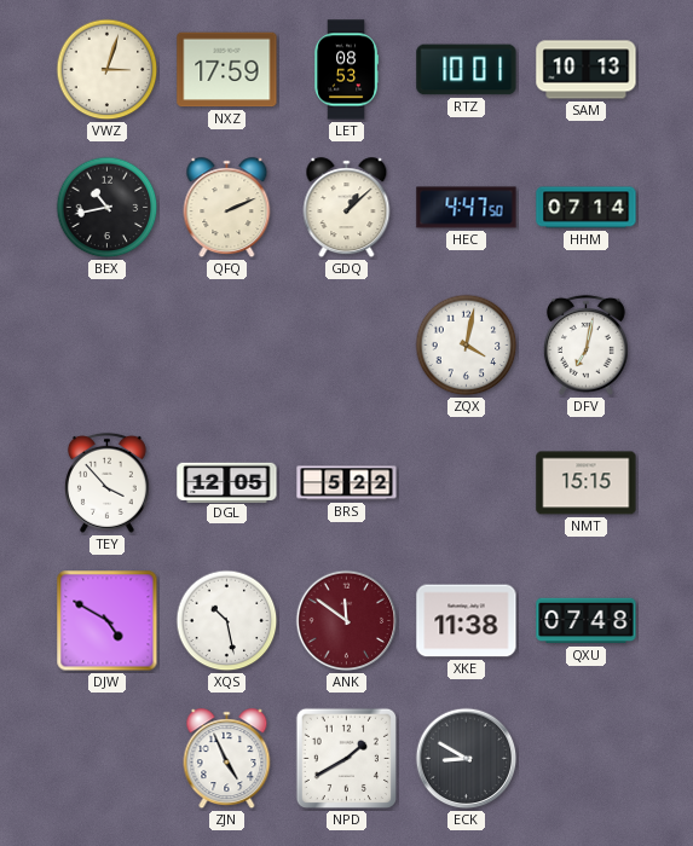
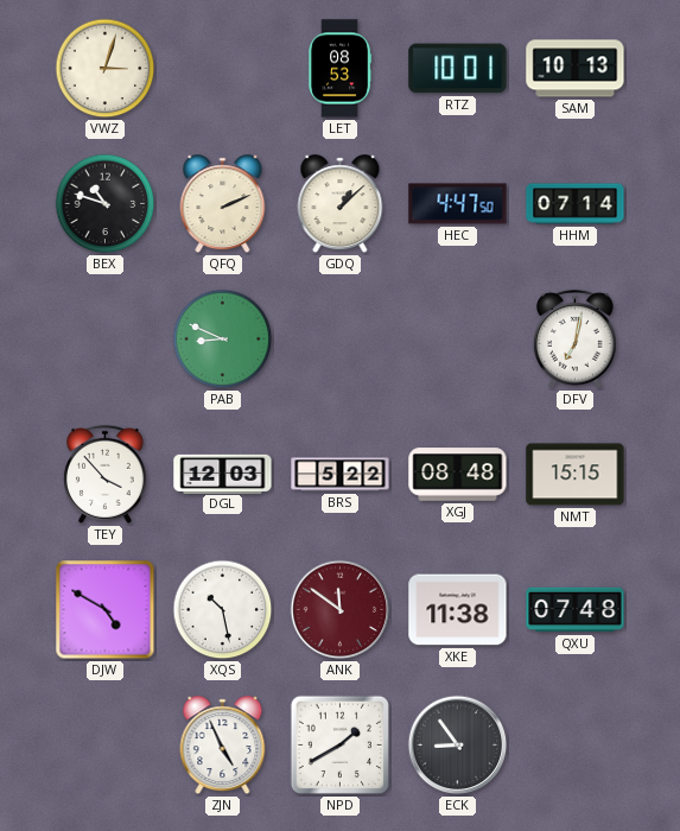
NXZ: 17:59 -> none (227, 70)
BEX: 10:43 -> 10:48 (106, 204)
PAB: none -> 8:49 (223, 340)
ZQX: 4:02 -> none (467, 346)
DGL: 12:05 -> 12:03 (223, 474)
XGJ: none -> 08:48 (458, 475)
ECK: 8:50 -> 8:54 (458, 746)
